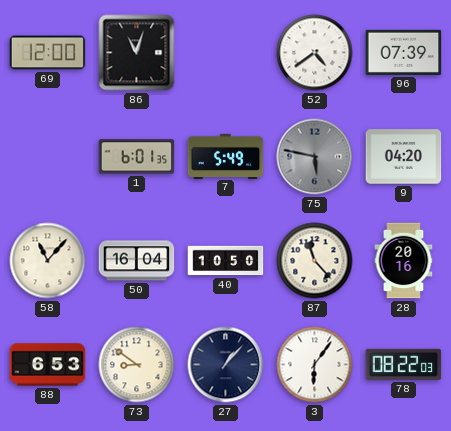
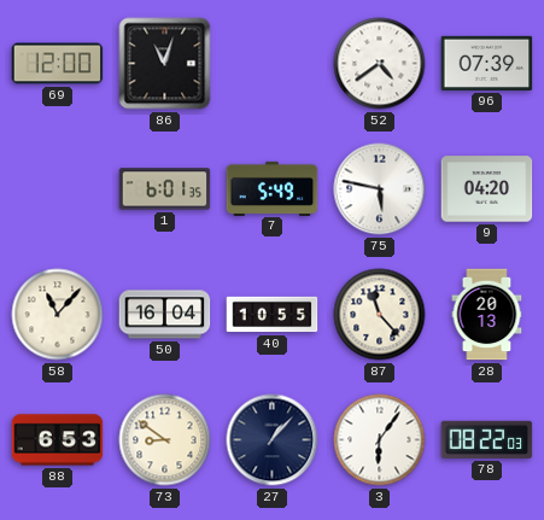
75 dial: grey -> white (380, 189)
40: 10:50 -> 10:55 (273, 315)
28: 20:16 -> 20:13 (487, 315)
